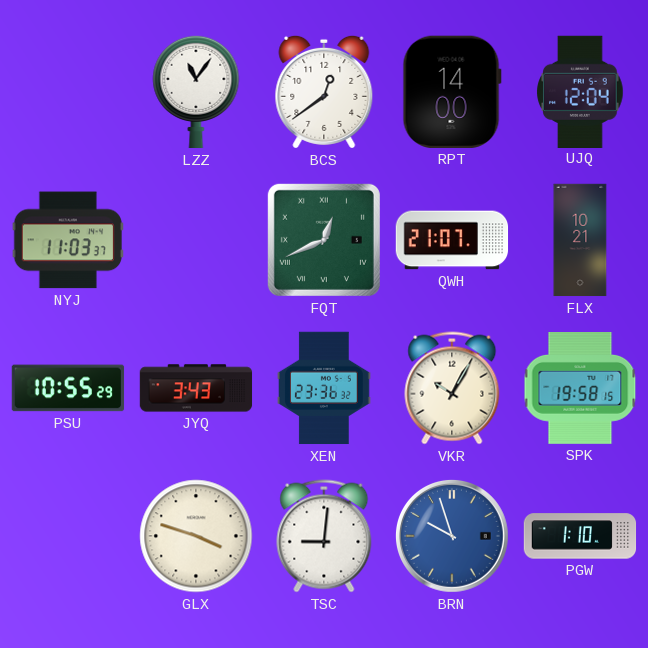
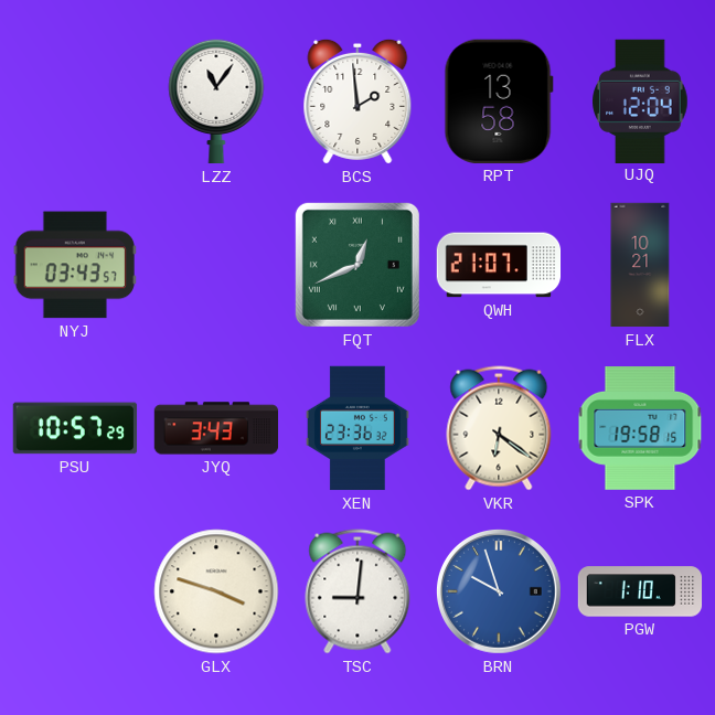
BCS: 12:39 -> 1:59 (357, 102)
RPT: 14:00 -> 13:58 (499, 102)
NYJ: 11:03 -> 03:43 (75, 265)
PSU: 10:55 -> 10:57 (75, 428)
VKR: 10:05 -> 6:21 (499, 428)
